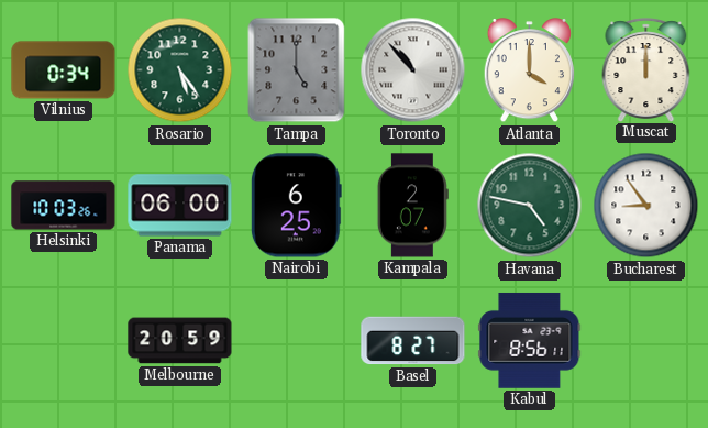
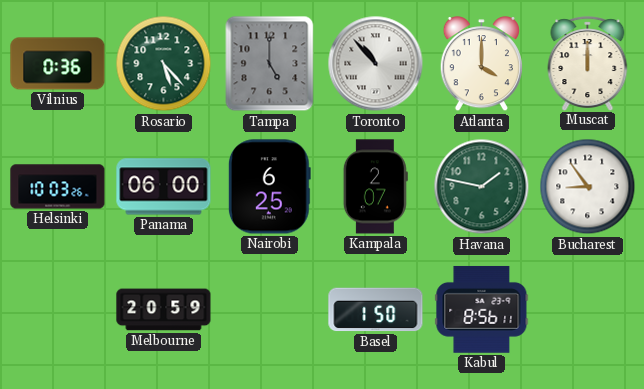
Vilnius: 0:34 -> 0:36 (58, 64)
Rosario: 5:24 -> 5:23 (164, 64)
Havana: 4:47 -> 1:47 (482, 187)
Basel: 8:27 -> 1:50 (376, 310)
